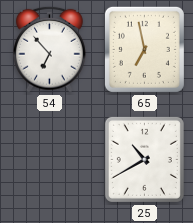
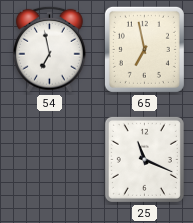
54: 6:53 -> 6:58 (50, 49)
25: 10:40 -> 11:19 (144, 159)
